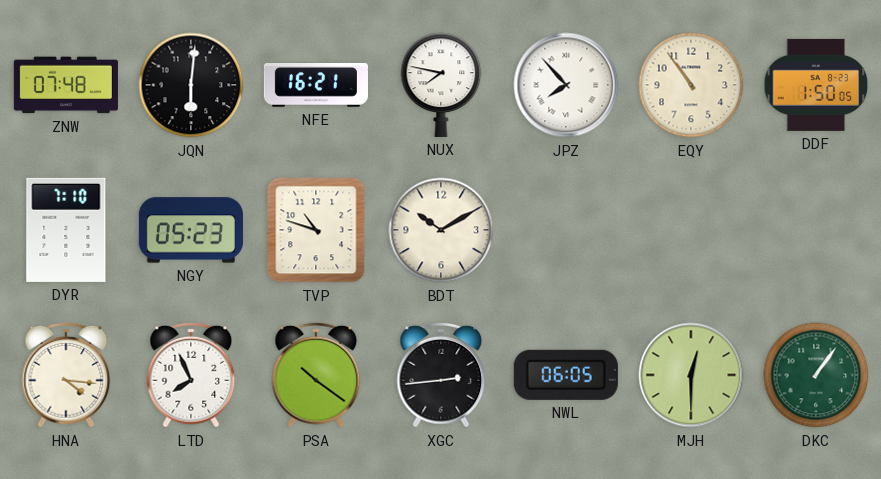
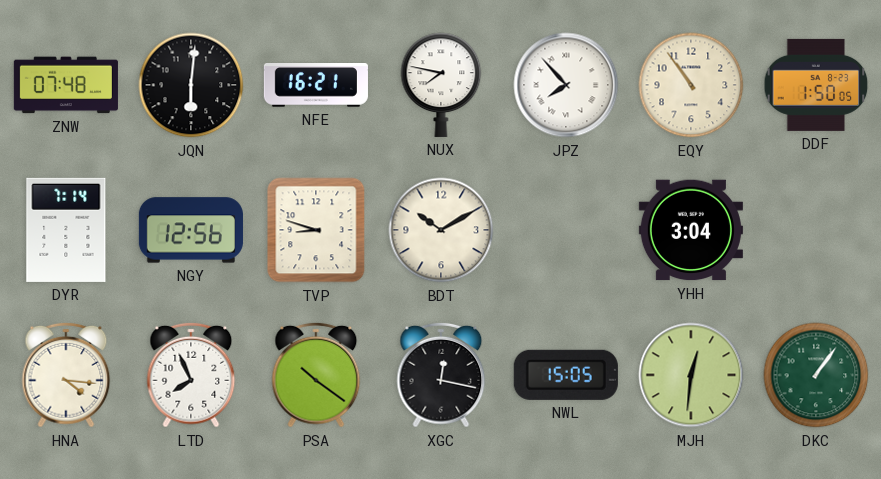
DYR: 7:10 -> 7:14 (66, 230)
NGY: 05:23 -> 12:56 (191, 230)
TVP: 10:48 -> 8:48 (316, 230)
YHH: none -> 3:04 (691, 230)
XGC: 2:44 -> 12:17 (441, 375)
NWL: 06:05 -> 15:05 (566, 375)
MJH: 12:30 -> 12:31 (691, 375)
